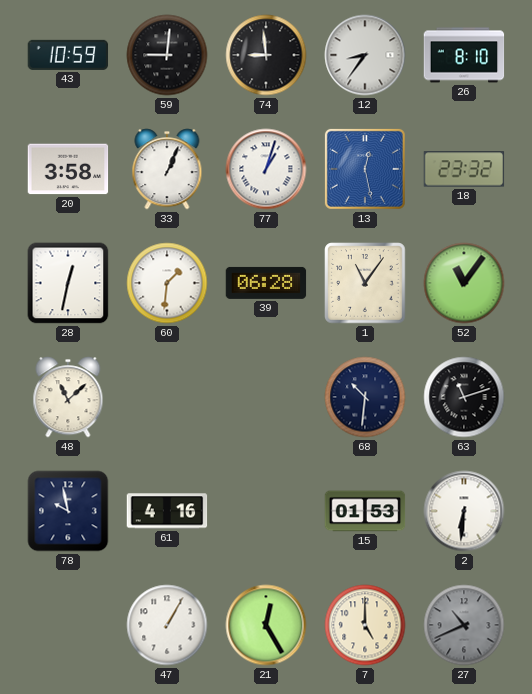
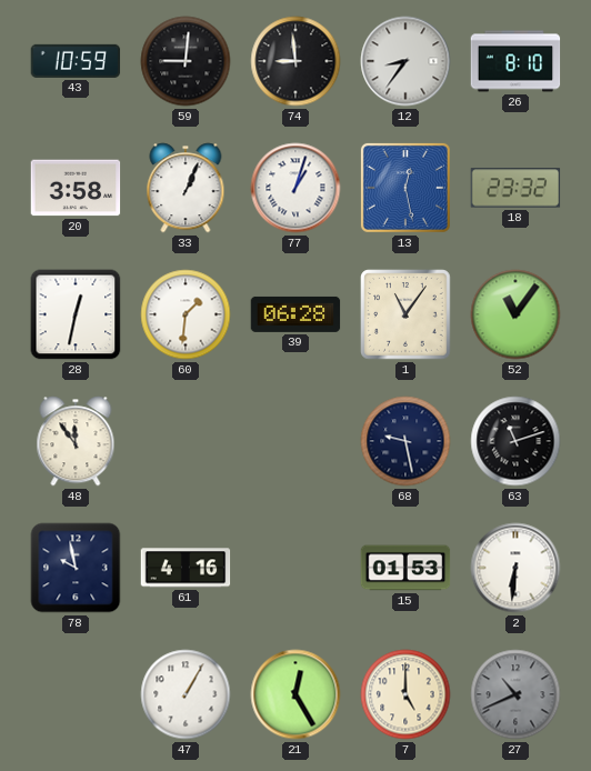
48: 11:08 -> 11:54 (76, 441)
68: 10:31 -> 9:28 (405, 441)
